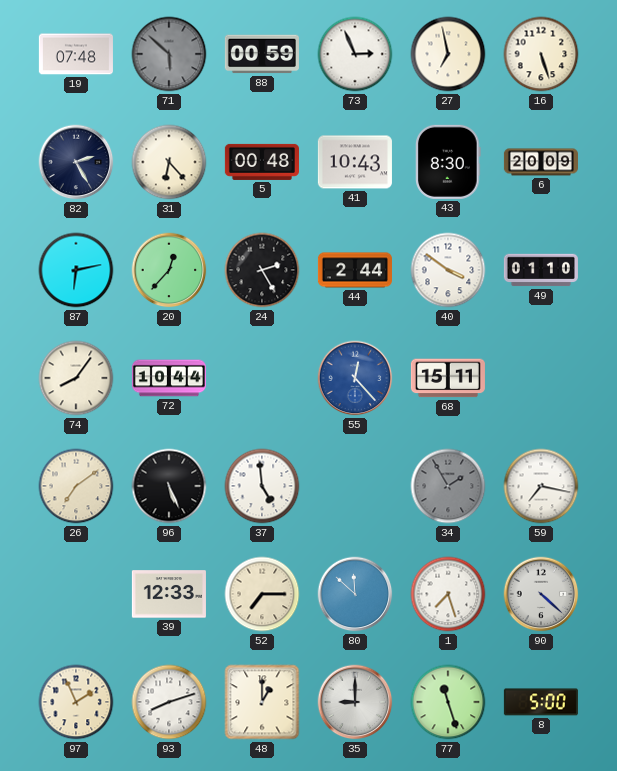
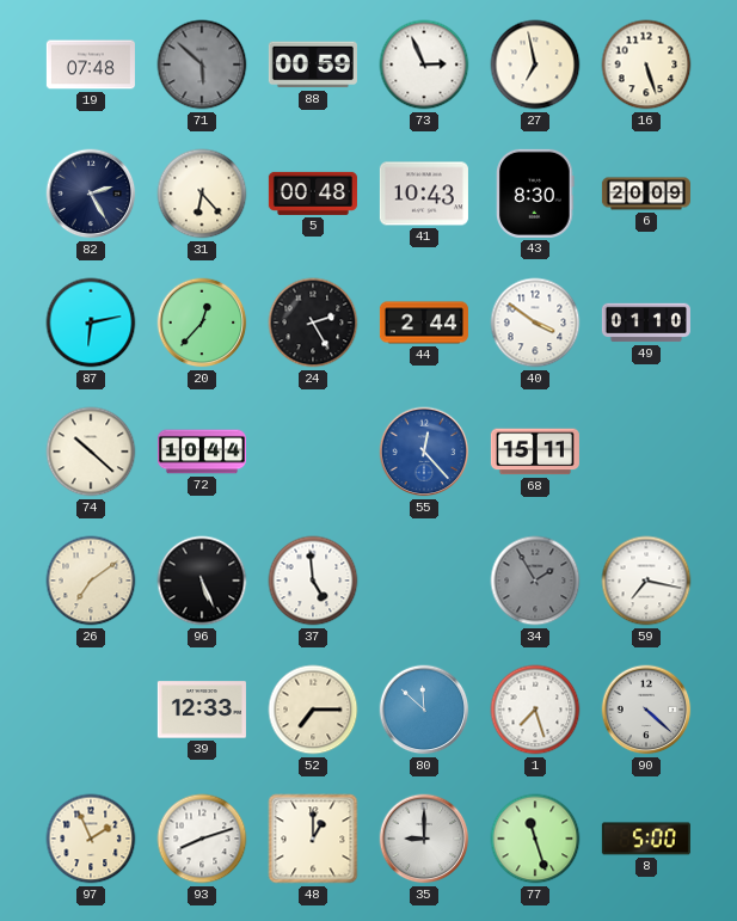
74: 8:06 -> 10:22 (91, 452)
